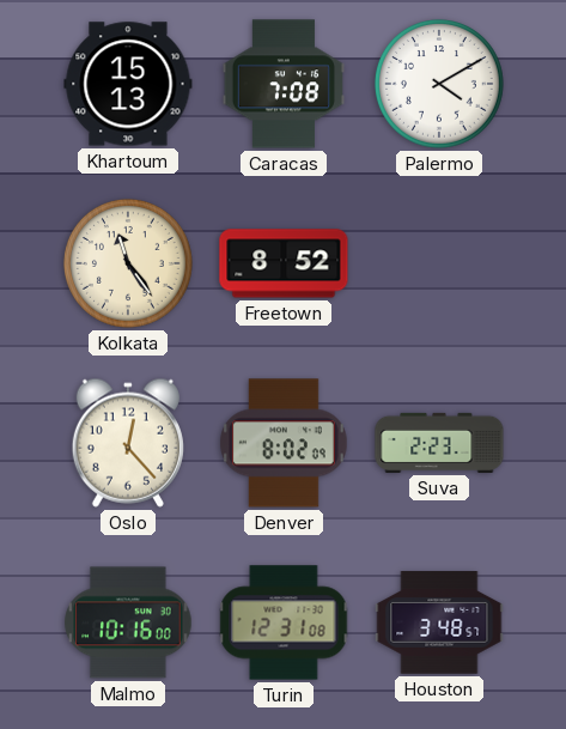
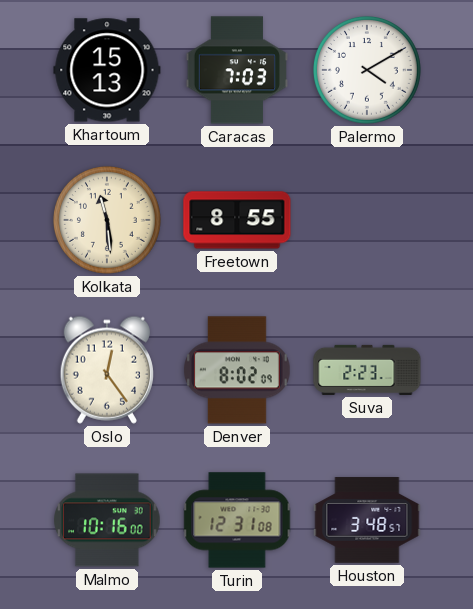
Caracas: 7:08 -> 7:03 (237, 70)
Kolkata: 11:24 -> 11:29 (107, 220)
Freetown: 8:52 -> 8:55 (237, 220)
Oslo: 12:23 -> 12:24 (107, 370)
